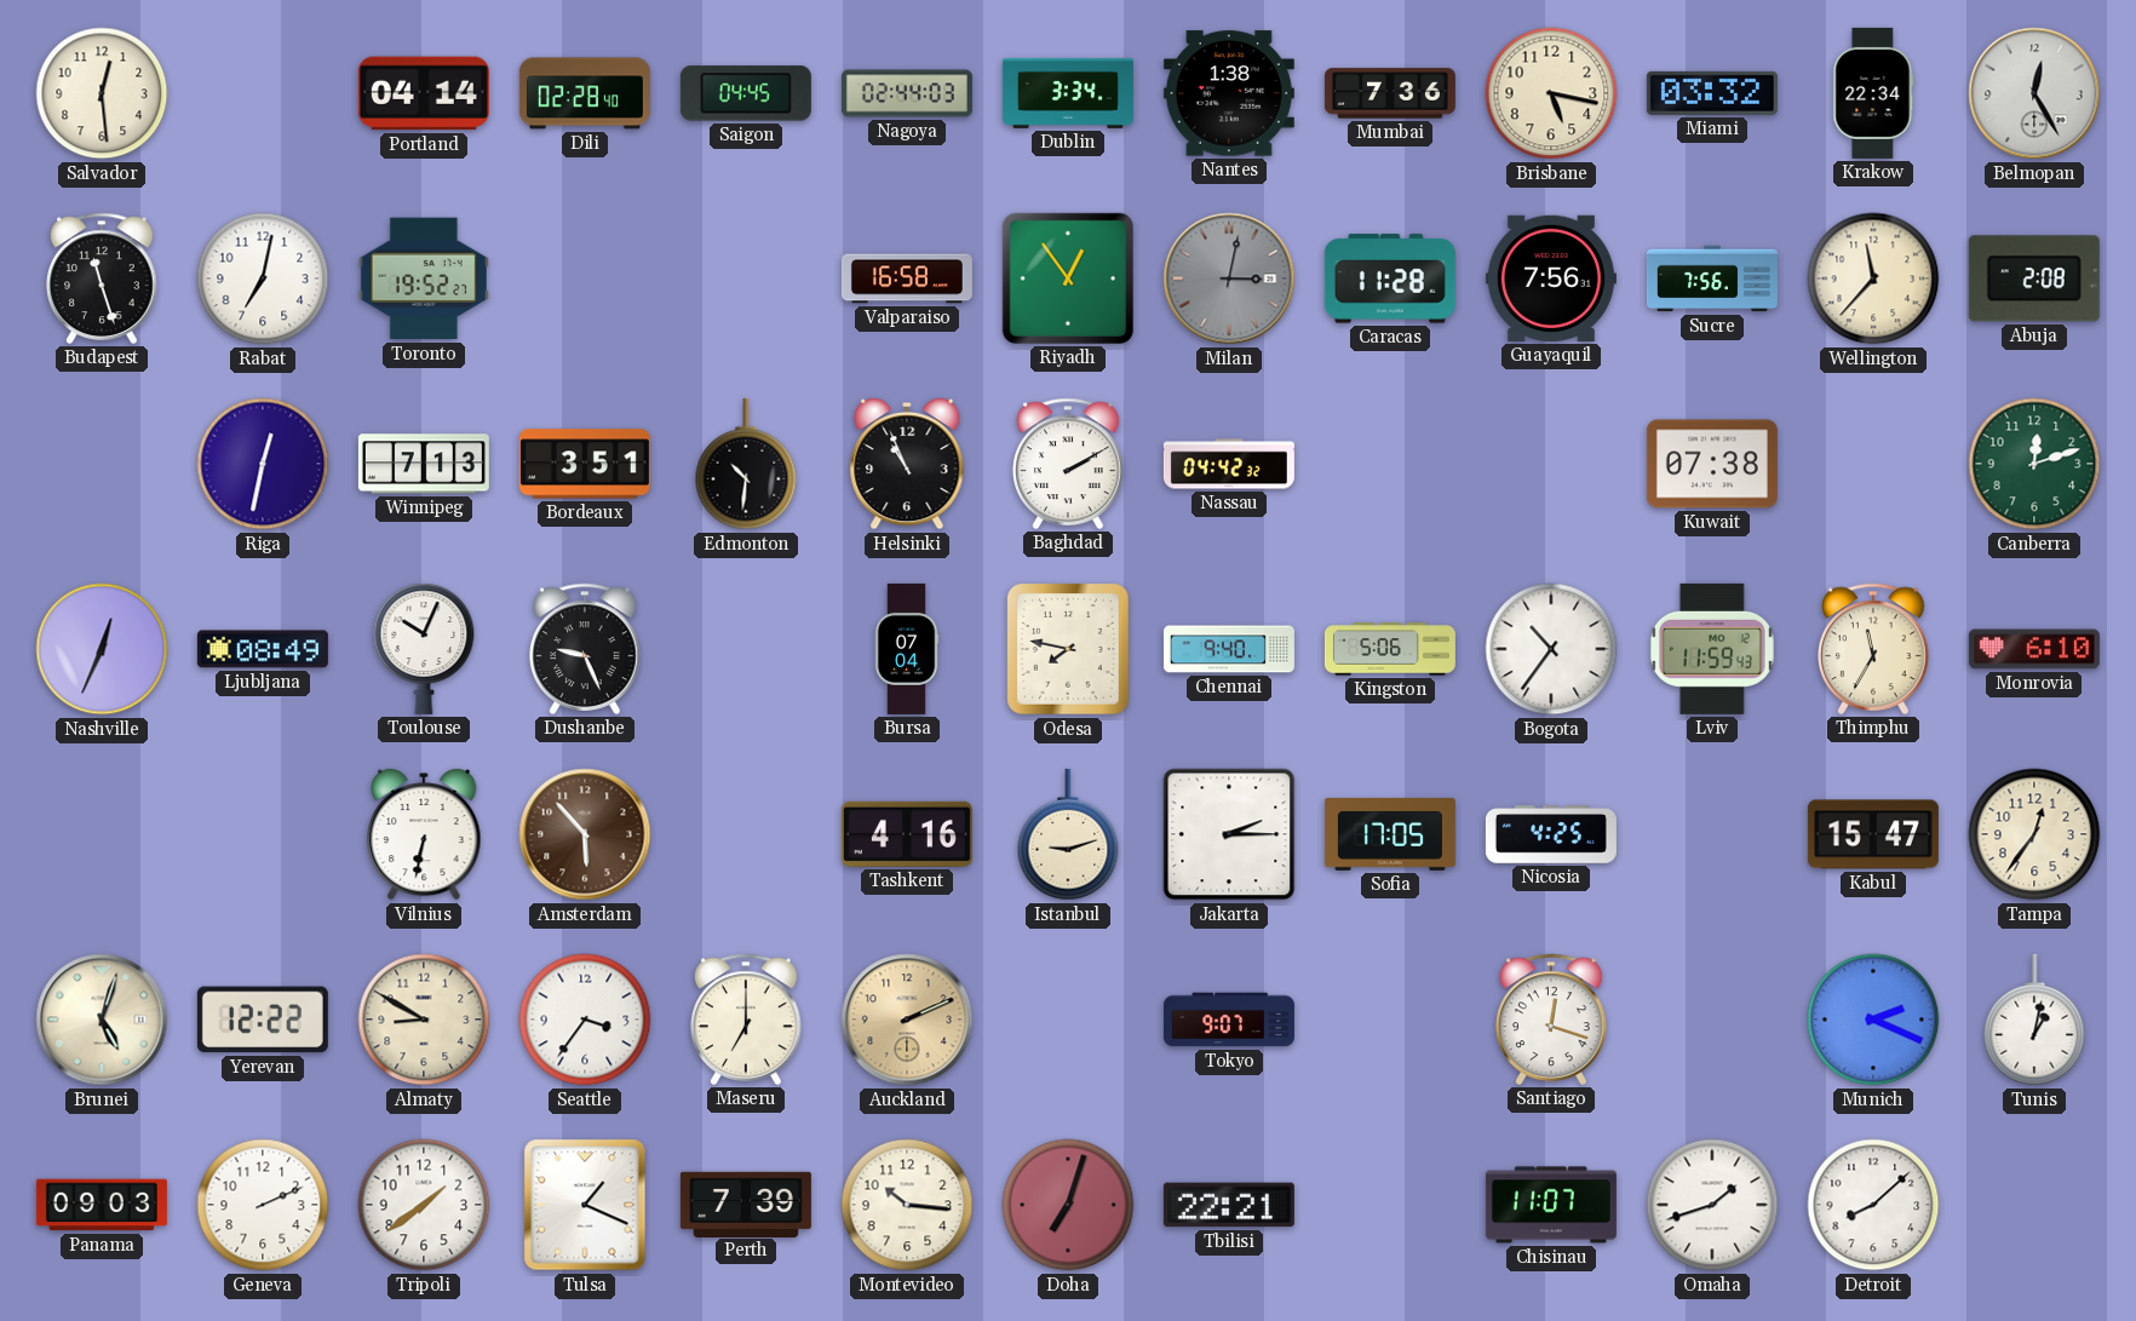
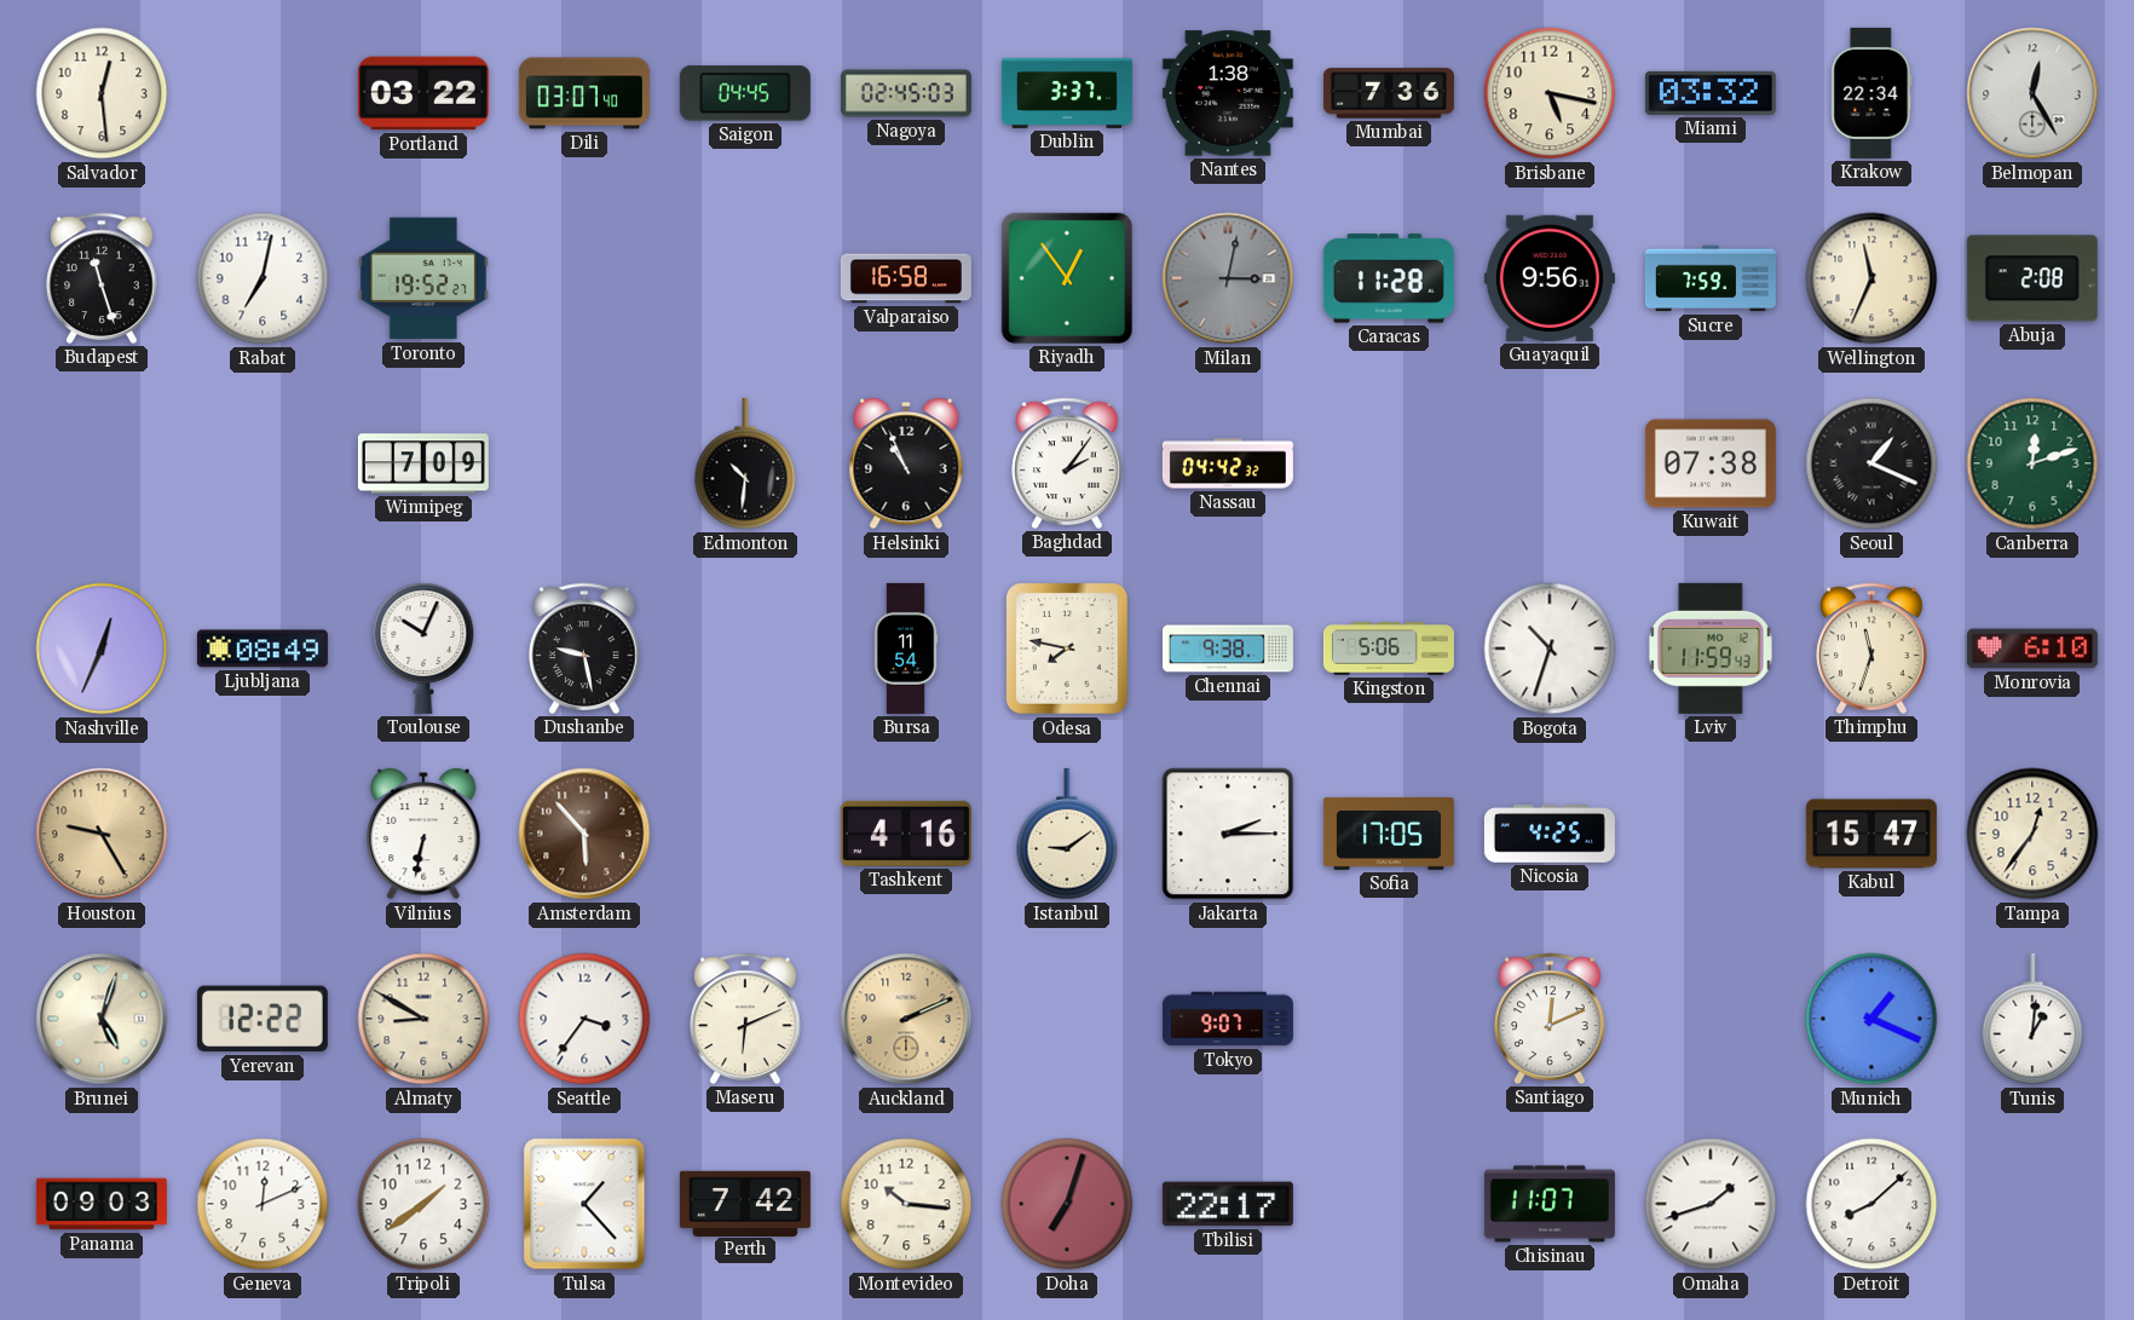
Portland: 04:14 -> 03:22 (423, 93)
Dili: 02:28 -> 03:07 (584, 93)
Nagoya: 02:44 -> 02:45 (906, 93)
Dublin: 3:34 -> 3:37 (1067, 93)
Guayaquil: 7:56 -> 9:56 (1550, 278)
Sucre: 7:56 -> 7:59 (1711, 278)
Wellington: 11:37 -> 11:34 (1871, 278)
Riga: 12:32 -> none (263, 464)
Winnipeg: 7:13 -> 7:09 (423, 463)
Bordeaux: 3:51 -> none (585, 464)
Baghdad: 2:10 -> 2:06 (1067, 463)
Seoul: none -> 1:19 (1871, 463)
Dushanbe: 9:26 -> 9:28 (584, 649)
Bursa: 07:04 -> 11:54 (906, 649)
Chennai: 9:40 -> 9:38 (1228, 649)
Bogota: 10:36 -> 10:33 (1550, 649)
Thimphu: 11:35 -> 11:33 (1871, 649)
Houston: none -> 9:25 (102, 834)
Istanbul: 9:12 -> 9:09 (1067, 834)
Maseru: 7:00 -> 6:11 (745, 1019)
Santiago: 12:18 -> 12:11 (1550, 1019)
Munich: 2:19 -> 1:19 (1871, 1019)
Tunis: 1:02 -> 1:01 (2032, 1019)
Geneva: 2:11 -> 12:11 (263, 1204)
Tulsa: 1:19 -> 1:23 (584, 1204)
Perth: 7:39 -> 7:42 (745, 1203)
Tbilisi: 22:21 -> 22:17 (1228, 1204)
